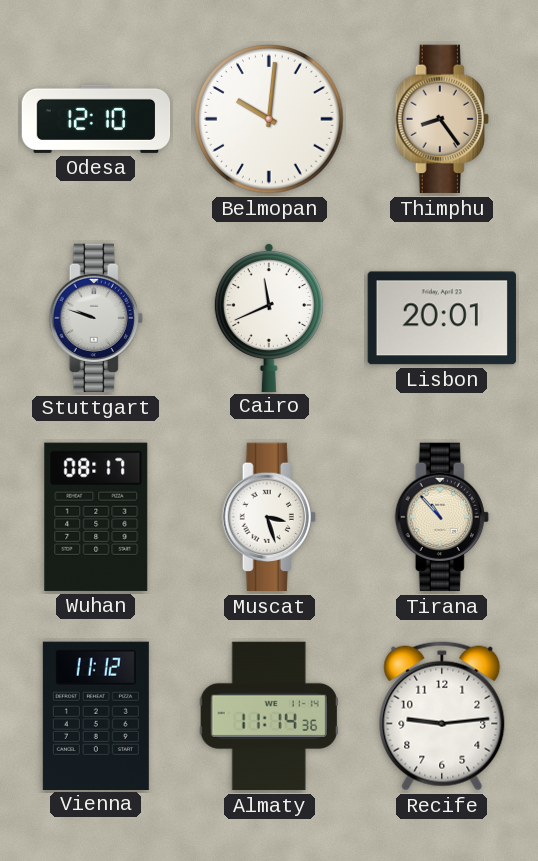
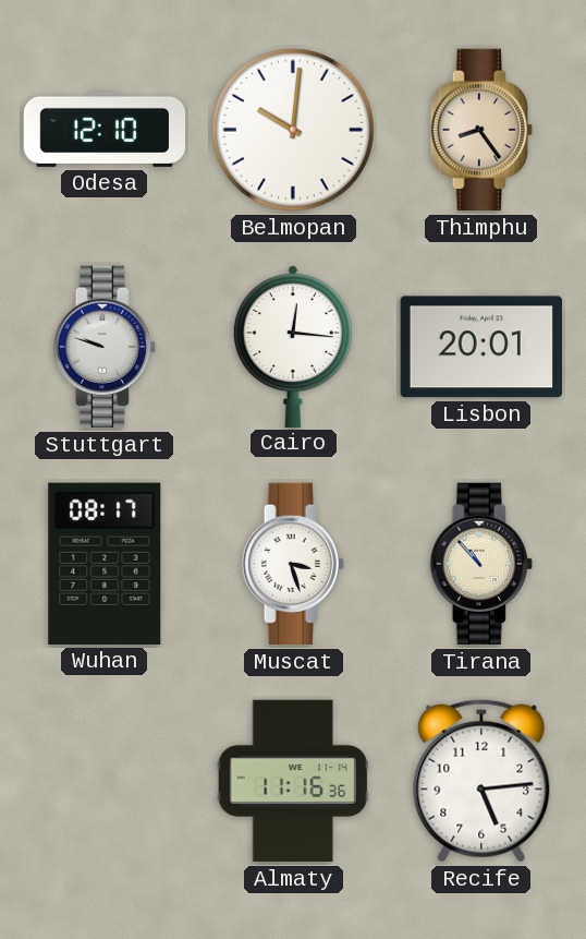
Cairo: 11:41 -> 12:16 (293, 346)
Vienna: 11:12 -> none (96, 715)
Almaty: 11:14 -> 11:16 (293, 781)
Recife: 9:14 -> 5:14 (481, 781)
